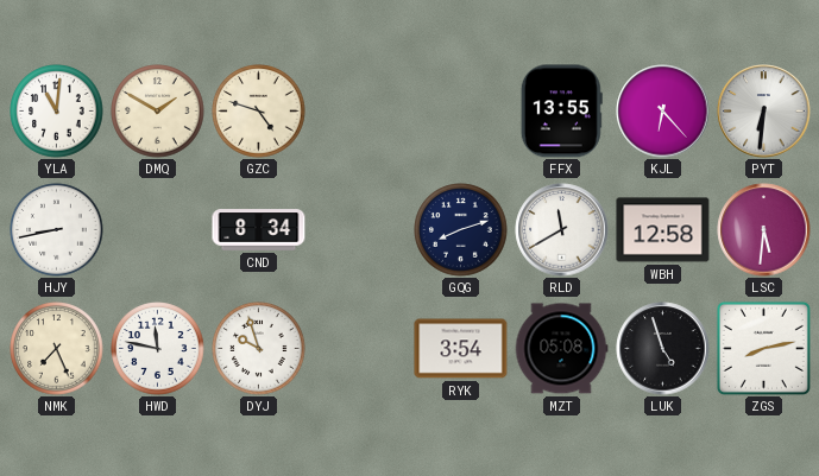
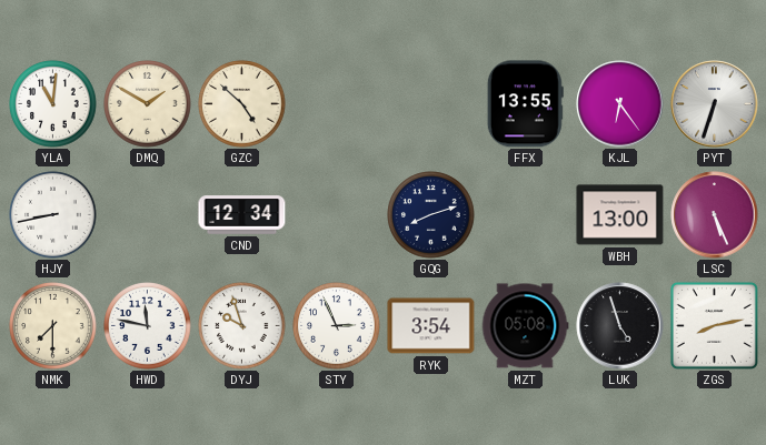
GZC: 4:48 -> 4:52 (242, 104)
KJL: 6:23 -> 6:24 (620, 104)
PYT: 6:31 -> 6:33 (715, 104)
CND: 8:34 -> 12:34 (242, 215)
RLD: 11:40 -> none (562, 230)
WBH: 12:58 -> 13:00 (620, 215)
LSC: 5:31 -> 5:26 (715, 215)
NMK: 7:26 -> 7:30 (53, 326)
STY: none -> 2:56 (337, 326)
